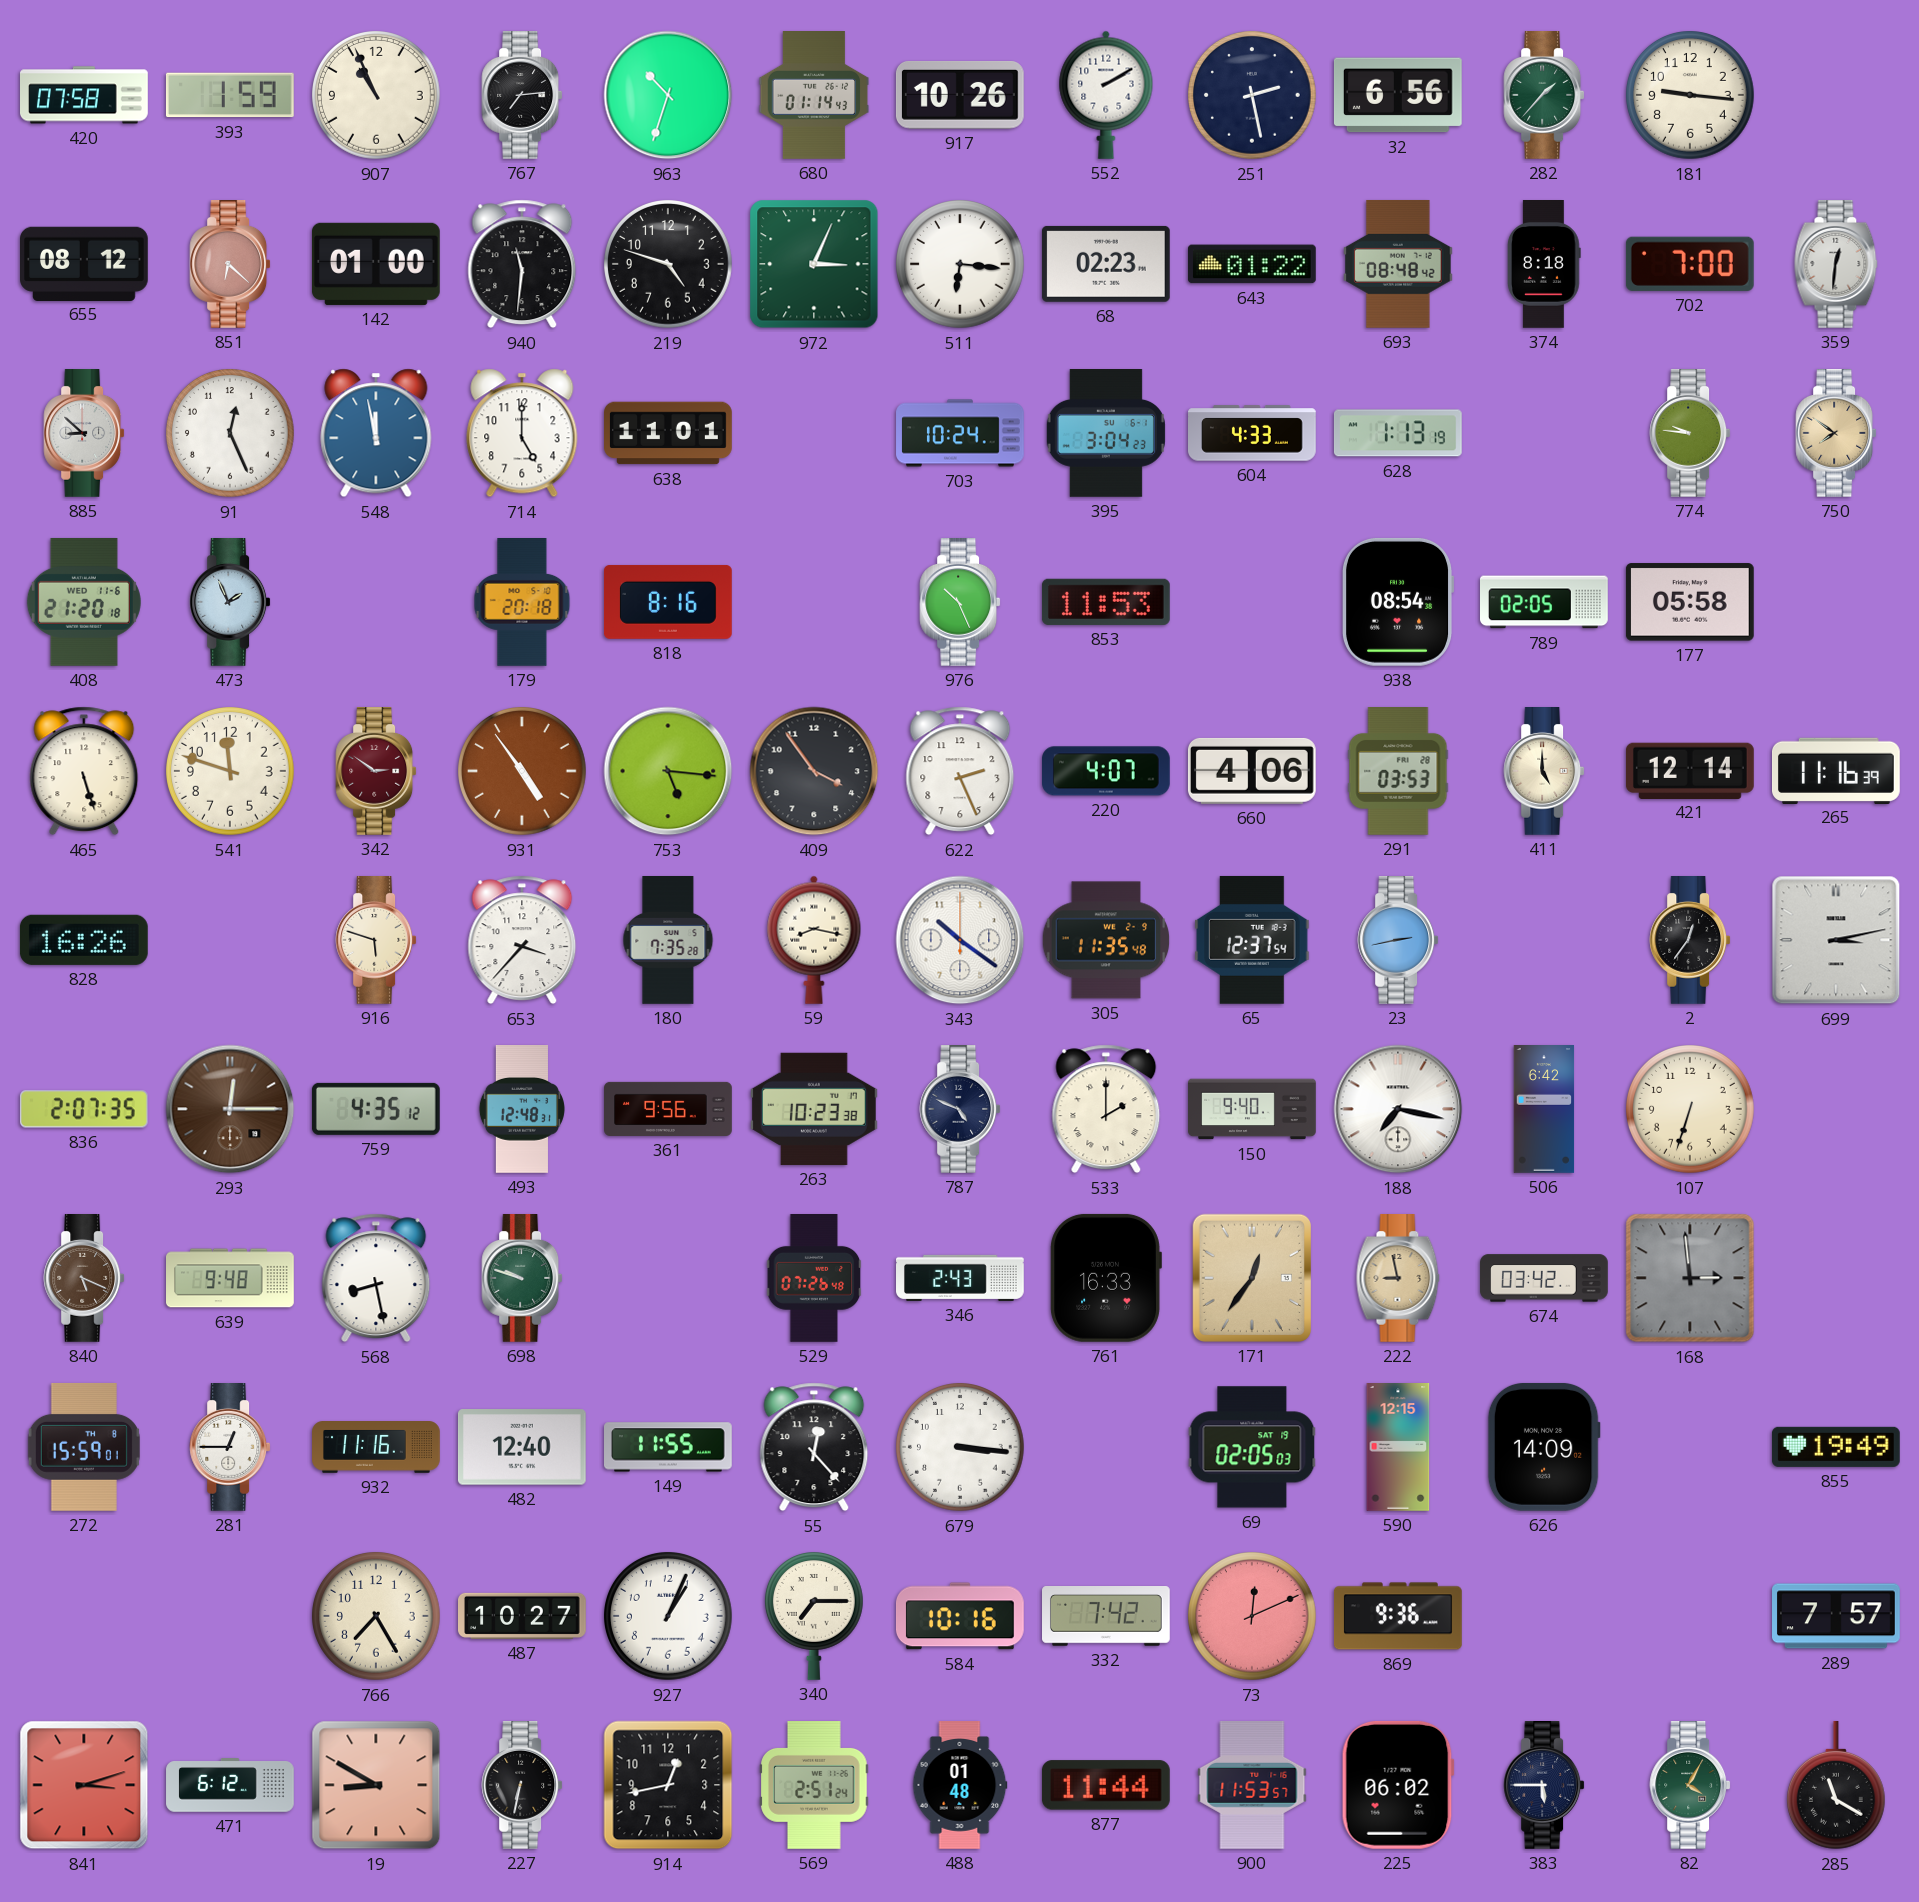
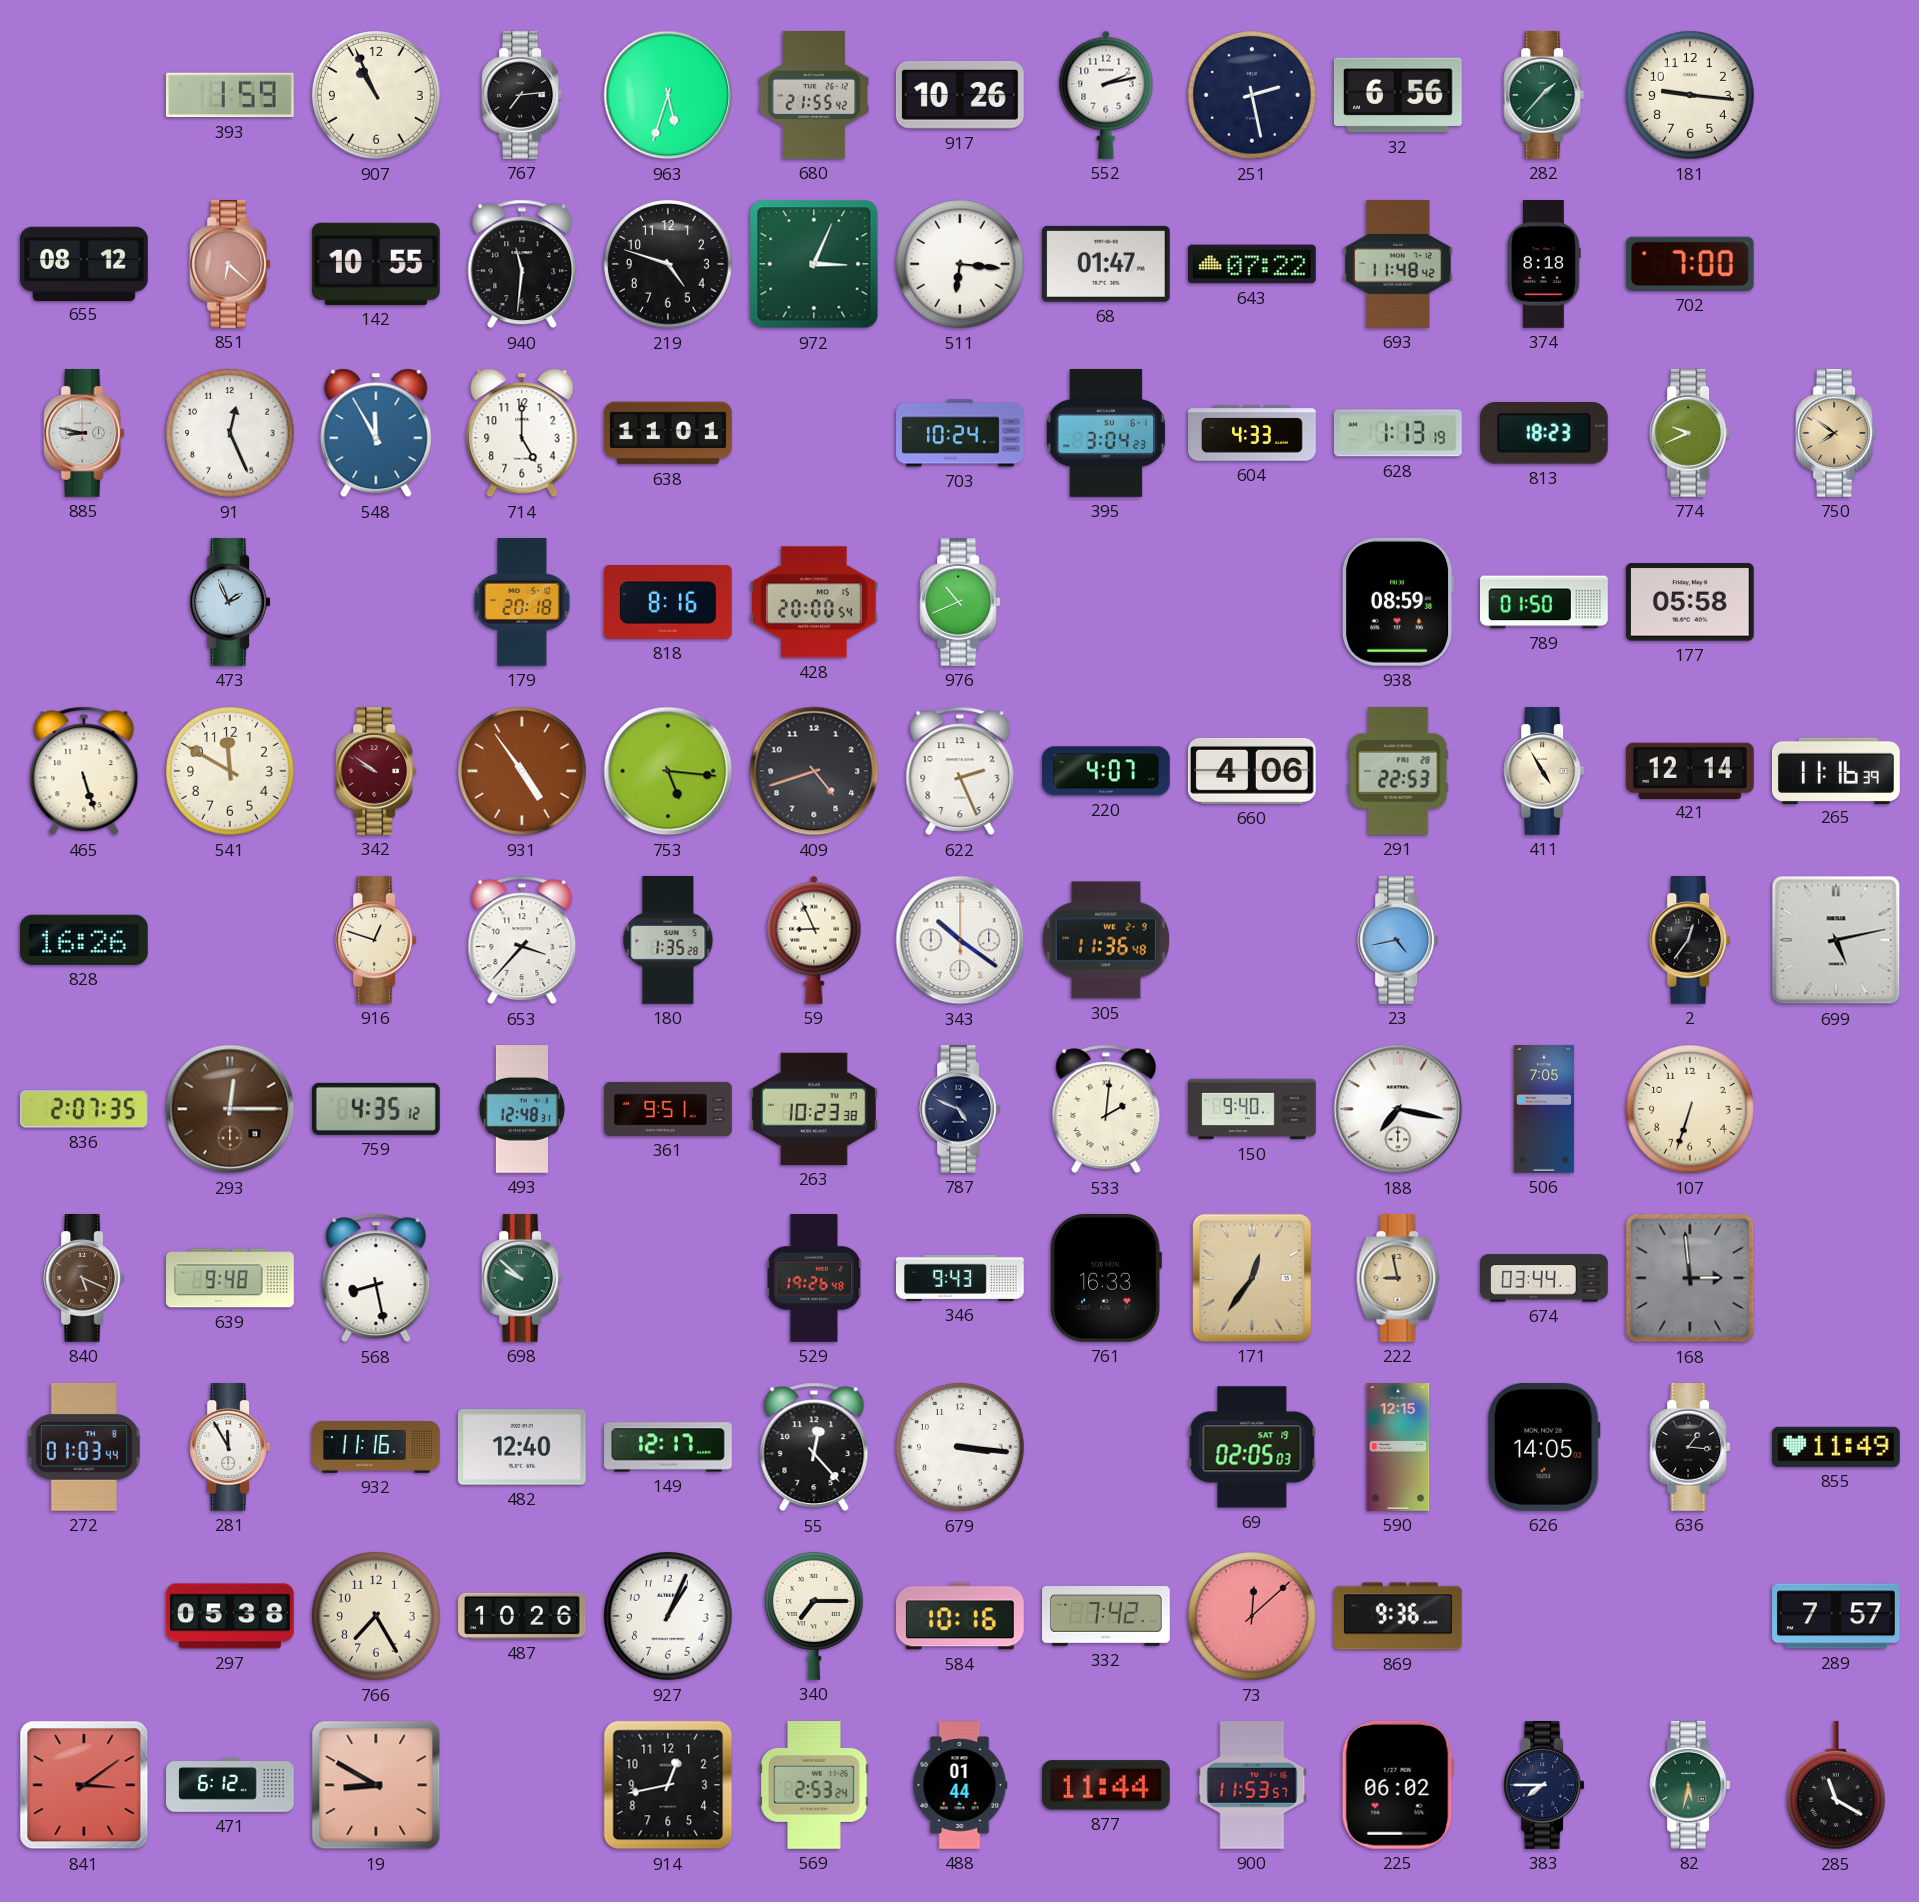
420: 07:58 -> none (85, 95)
963: 10:33 -> 5:33 (668, 95)
680: 01:14 -> 21:55 (814, 96)
552: 2:10 -> 2:13 (1106, 95)
142: 01:00 -> 10:55 (376, 264)
68: 02:23 -> 01:47 (1106, 264)
643: 01:22 -> 07:22 (1252, 264)
693: 08:48 -> 11:48 (1399, 264)
359: 12:31 -> none (1836, 265)
885: 8:52 -> 8:47 (84, 434)
548: 11:58 -> 11:55 (376, 433)
813: none -> 18:23 (1544, 433)
774: 9:46 -> 9:41 (1690, 434)
408: 21:20 -> none (84, 602)
428: none -> 20:00 (815, 602)
976: 10:26 -> 10:41 (960, 603)
853: 11:53 -> none (1106, 602)
938: 08:54 -> 08:59 (1398, 602)
789: 02:05 -> 01:50 (1545, 602)
541: 11:48 -> 11:50 (231, 772)
342: 2:51 -> 9:51 (376, 772)
409: 3:54 -> 4:42 (814, 771)
291: 03:53 -> 22:53 (1398, 772)
411: 5:00 -> 4:55 (1544, 772)
916: 5:48 -> 12:48 (376, 941)
180: 7:35 -> 1:35 (668, 941)
59: 8:17 -> 8:56 (814, 940)
305: 11:35 -> 11:36 (1106, 940)
65: 12:37 -> none (1252, 940)
23: 2:43 -> 4:43 (1398, 941)
699: 3:13 -> 5:13 (1836, 940)
361: 9:56 -> 9:51 (668, 1109)
533: 2:00 -> 2:01 (1106, 1109)
506: 6:42 -> 7:05 (1544, 1109)
698: 9:48 -> 9:52 (522, 1279)
529: 07:26 -> 19:26 (814, 1279)
346: 2:43 -> 9:43 (961, 1278)
674: 03:42 -> 03:44 (1544, 1278)
272: 15:59 -> 01:03 (84, 1447)
281: 12:45 -> 11:55 (230, 1448)
149: 11:55 -> 12:17 (669, 1447)
626: 14:09 -> 14:05 (1544, 1447)
636: none -> 1:16 (1690, 1448)
855: 19:49 -> 11:49 (1836, 1447)
297: none -> 05:38 (231, 1616)
487: 10:27 -> 10:26 (523, 1616)
73: 12:11 -> 12:08 (1253, 1617)
841: 3:12 -> 3:09 (84, 1785)
227: 6:32 -> none (522, 1786)
569: 2:51 -> 2:53 (814, 1786)
488: 01:48 -> 01:44 (960, 1785)
383: 5:45 -> 7:45 (1544, 1786)
82: 4:05 -> 5:32 (1690, 1786)
